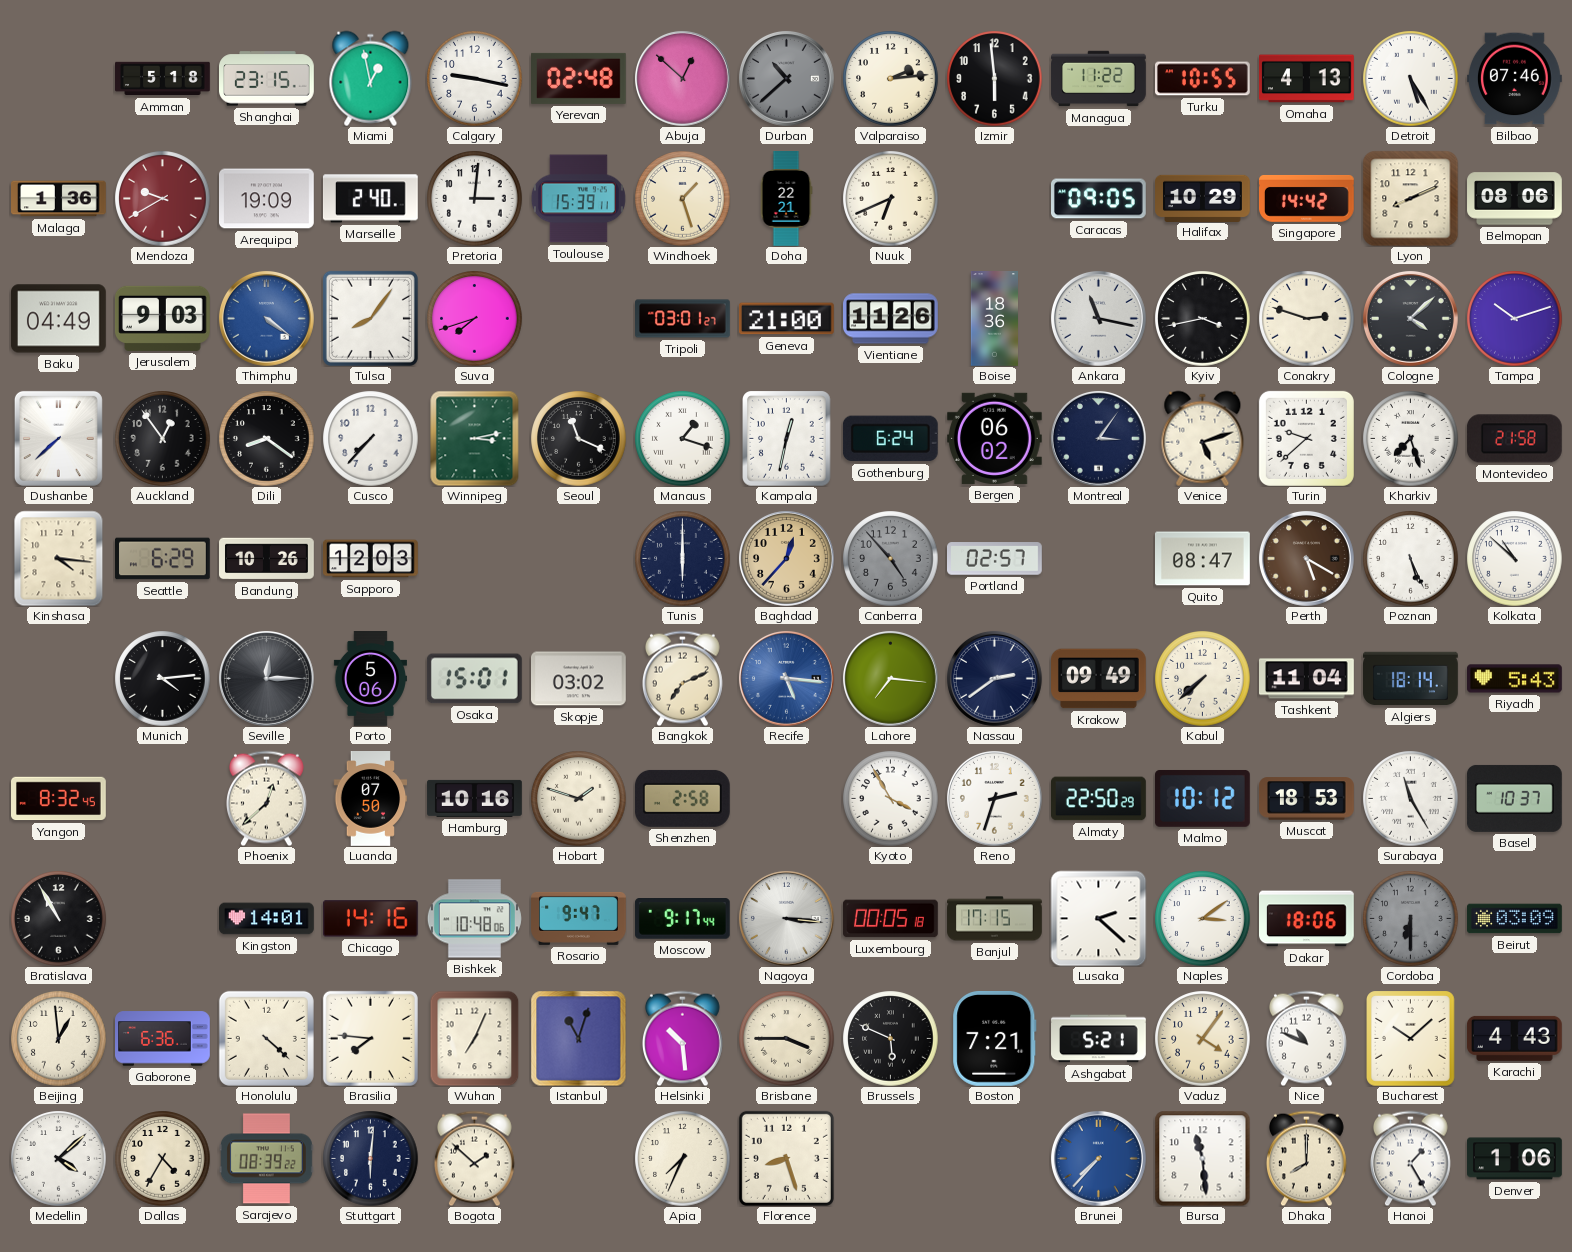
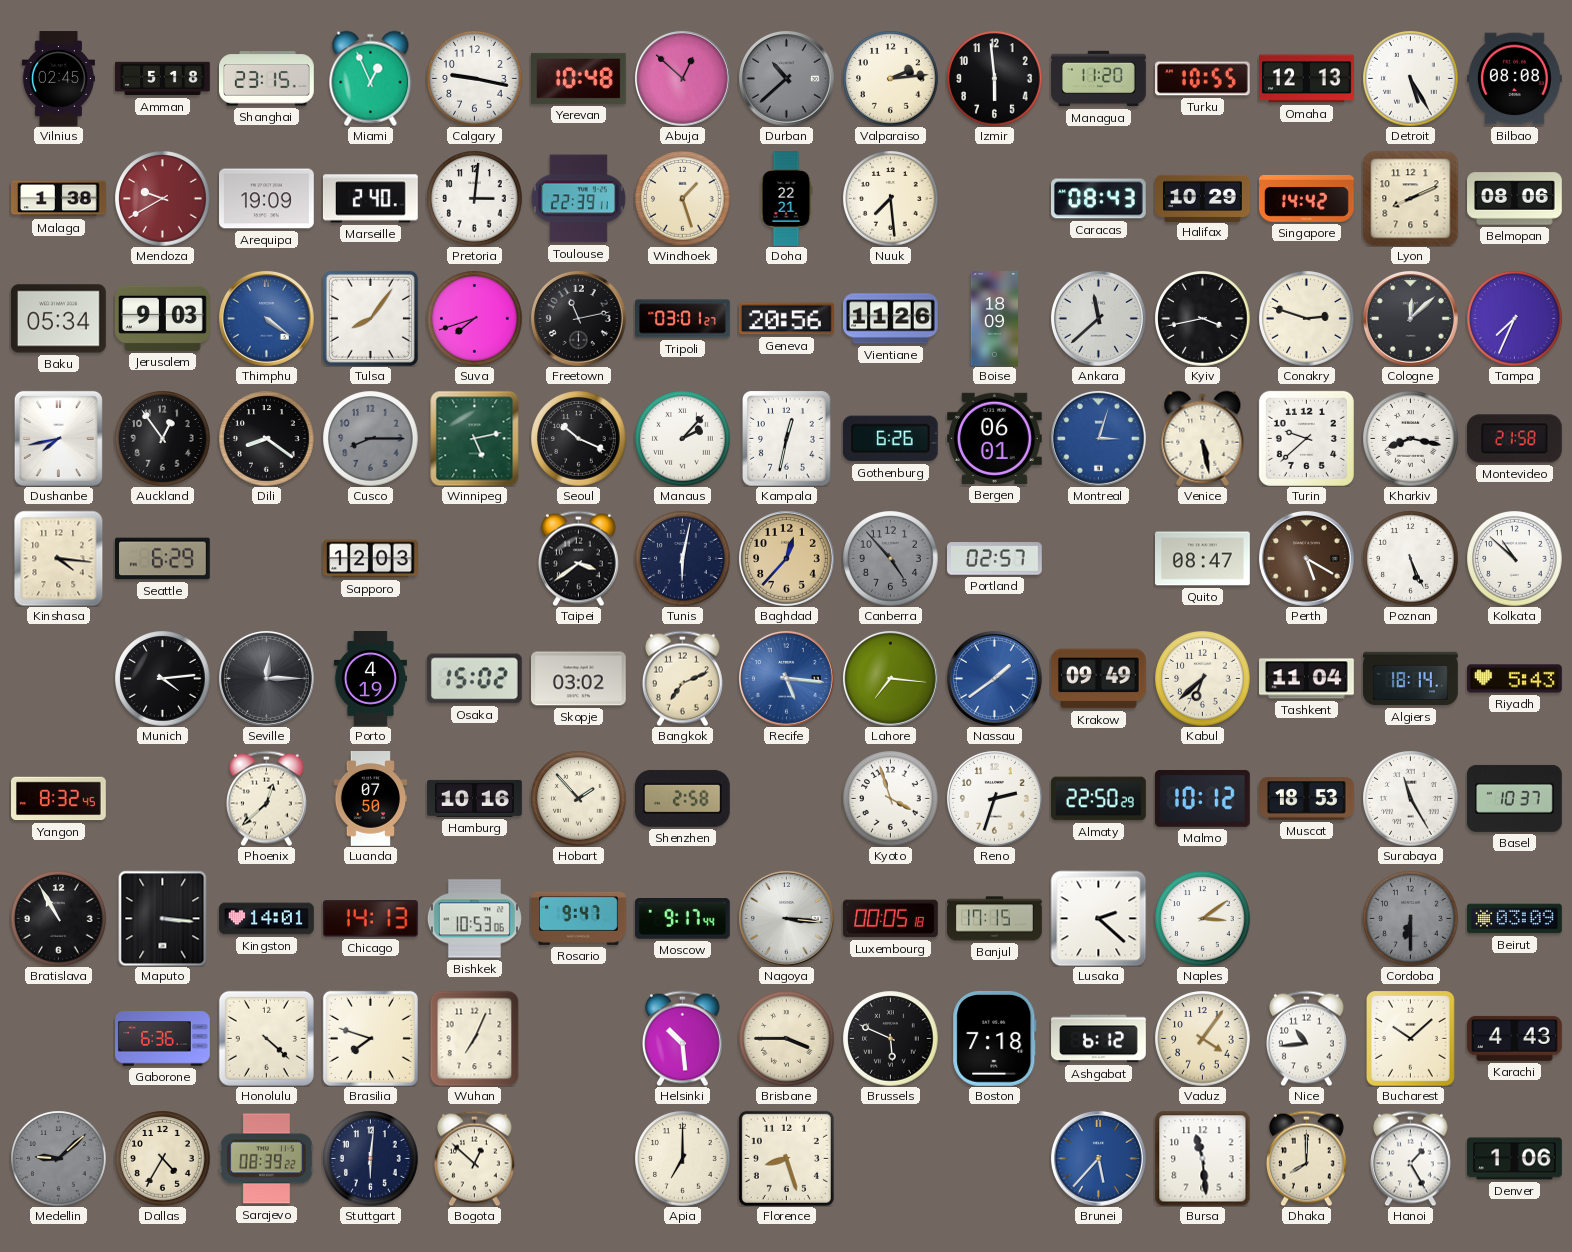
Vilnius: none -> 02:45 (58, 79)
Miami: 12:58 -> 12:56 (371, 78)
Yerevan: 02:48 -> 10:48 (579, 78)
Managua: 11:22 -> 11:20 (1099, 79)
Omaha: 4:13 -> 12:13 (1307, 79)
Bilbao: 07:46 -> 08:08 (1515, 79)
Malaga: 1:36 -> 1:38 (59, 199)
Toulouse: 15:39 -> 22:39 (578, 199)
Nuuk: 6:41 -> 7:29 (890, 198)
Caracas: 09:05 -> 08:43 (1099, 199)
Baku: 04:49 -> 05:34 (59, 319)
Freetown: none -> 11:13 (578, 318)
Geneva: 21:00 -> 20:56 (786, 319)
Boise: 18:36 -> 18:09 (994, 319)
Ankara: 11:17 -> 11:38 (1098, 318)
Cologne: 4:08 -> 12:08 (1410, 318)
Tampa: 10:12 -> 7:34 (1514, 318)
Dushanbe: 7:38 -> 7:43 (58, 438)
Cusco: 7:37 -> 8:15 (370, 438)
Cusco dial: white -> grey (370, 438)
Winnipeg: 3:13 -> 5:13 (475, 438)
Seoul: 11:19 -> 10:19 (578, 438)
Manaus: 1:18 -> 2:07 (682, 438)
Gothenburg: 6:24 -> 6:26 (890, 439)
Bergen: 06:02 -> 06:01 (995, 438)
Montreal: 3:06 -> 3:03 (1098, 438)
Montreal dial: navy -> blue (1098, 438)
Venice: 5:12 -> 5:28 (1203, 438)
Kharkiv: 7:27 -> 8:17 (1410, 438)
Bandung: 10:26 -> none (267, 559)
Taipei: none -> 3:39 (578, 558)
Tunis: 6:00 -> 6:02 (682, 558)
Porto: 5:06 -> 4:19 (370, 679)
Osaka: 15:01 -> 15:02 (474, 679)
Nassau: 2:39 -> 1:39 (994, 678)
Nassau dial: navy -> blue (994, 678)
Kabul: 7:38 -> 6:38 (1202, 678)
Hobart: 1:48 -> 1:53 (578, 798)
Kyoto: 3:55 -> 3:57 (890, 798)
Maputo: none -> 3:16 (163, 918)
Chicago: 14:16 -> 14:13 (370, 919)
Bishkek: 10:48 -> 10:53 (474, 919)
Dakar: 18:06 -> none (1307, 919)
Beijing: 12:59 -> none (58, 1038)
Brasilia: 7:46 -> 7:48 (370, 1038)
Istanbul: 11:03 -> none (578, 1038)
Boston: 7:21 -> 7:18 (995, 1038)
Ashgabat: 5:21 -> 6:12 (1099, 1039)
Nice: 10:49 -> 10:44 (1306, 1038)
Medellin: 4:08 -> 9:08 (58, 1158)
Medellin dial: white -> grey (58, 1158)
Bogota: 1:52 -> 12:52 (474, 1158)
Apia: 7:34 -> 7:00 (682, 1158)
Brunei: 7:37 -> 5:37 (1098, 1158)
